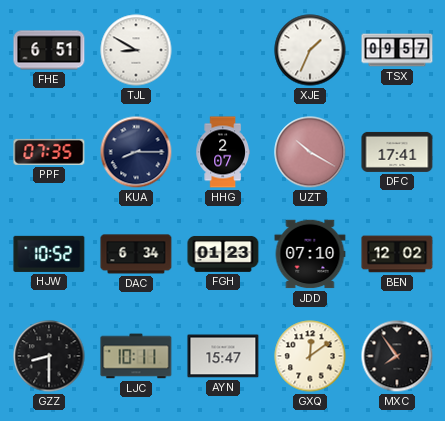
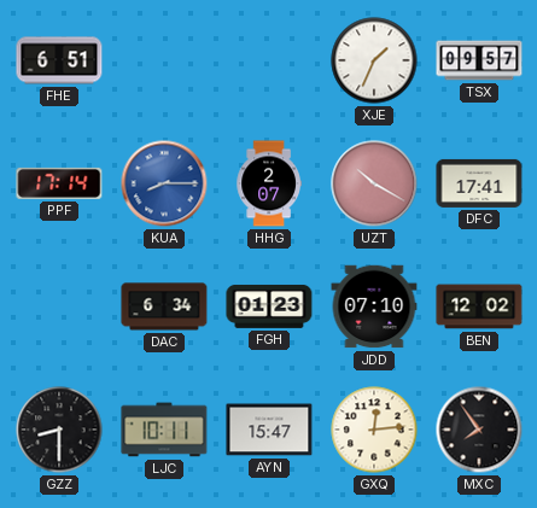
TJL: 8:50 -> none (136, 50)
PPF: 07:35 -> 17:14 (59, 183)
KUA dial: navy -> blue (164, 183)
HJW: 10:52 -> none (49, 254)
GXQ: 12:09 -> 12:14 (374, 430)
